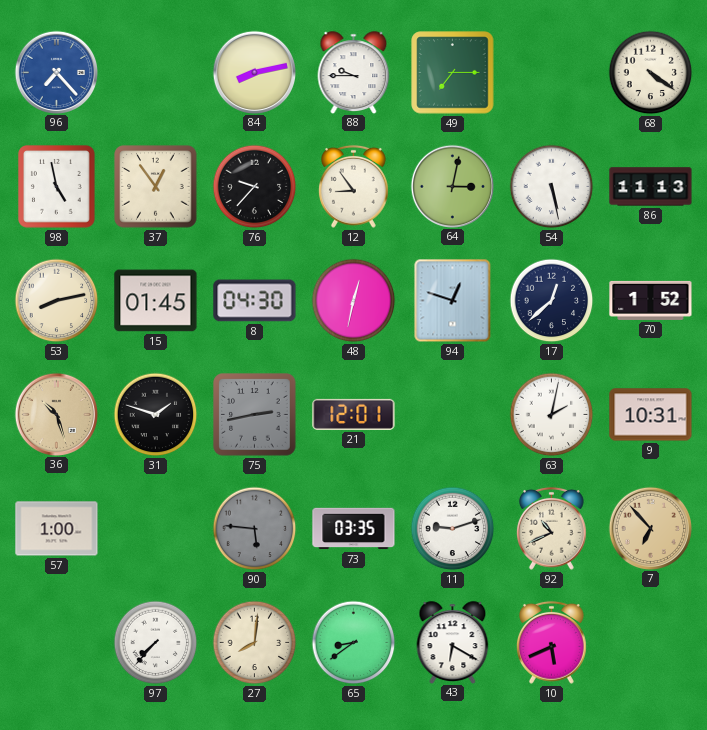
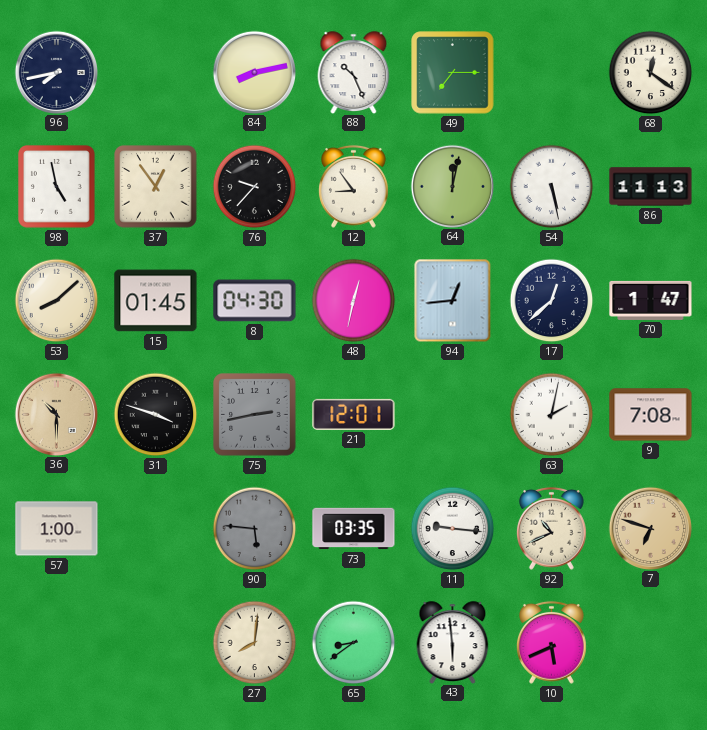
96: 7:23 -> 7:43 (56, 72)
96 dial: blue -> navy (56, 72)
88: 9:45 -> 10:26 (354, 72)
68: 4:21 -> 12:21 (651, 73)
64: 3:02 -> 12:02 (452, 186)
53: 8:13 -> 8:08 (57, 301)
94: 12:48 -> 12:44 (453, 301)
70: 1:52 -> 1:47 (651, 300)
36: 10:27 -> 10:30 (56, 414)
31: 1:48 -> 3:48 (156, 415)
9: 10:31 -> 7:08 (651, 415)
11: 9:12 -> 9:16 (453, 529)
7: 6:53 -> 6:48 (650, 528)
97: 7:37 -> none (156, 643)
43: 6:20 -> 5:59 (453, 642)
